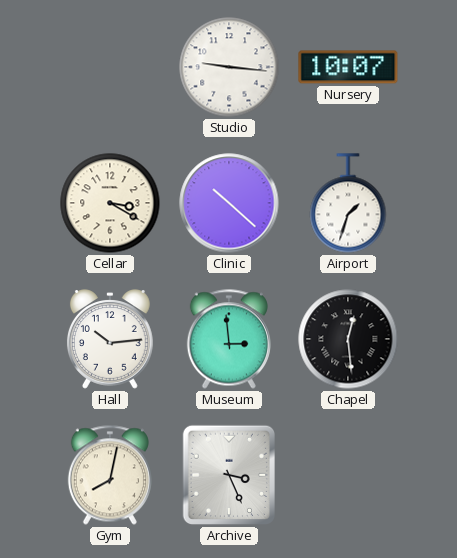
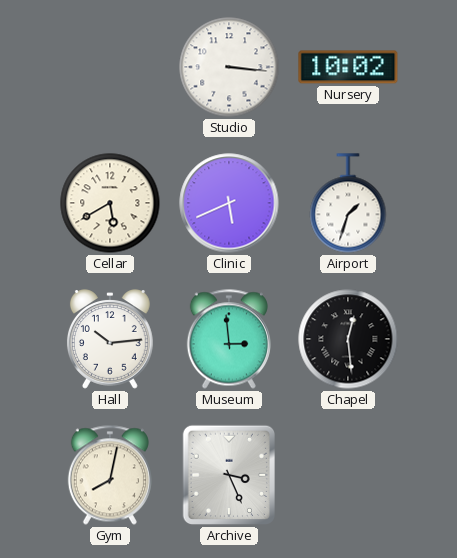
Studio: 9:16 -> 3:16 (229, 67)
Nursery: 10:07 -> 10:02 (348, 67)
Cellar: 3:20 -> 5:40 (110, 203)
Clinic: 10:22 -> 5:41 (229, 203)
